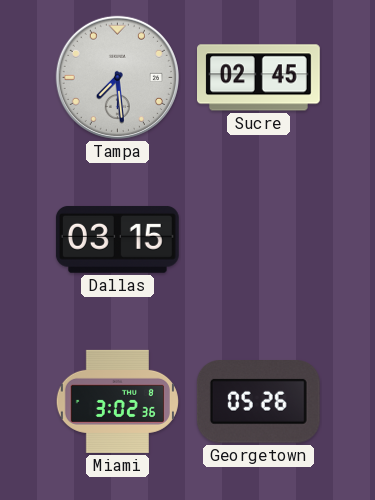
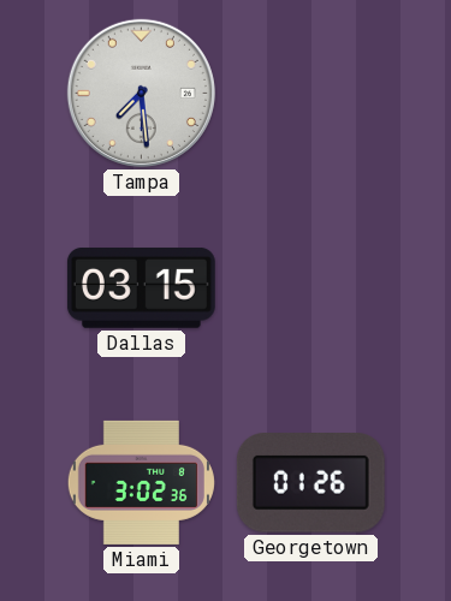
Sucre: 02:45 -> none (259, 78)
Georgetown: 05:26 -> 01:26 (310, 483)
